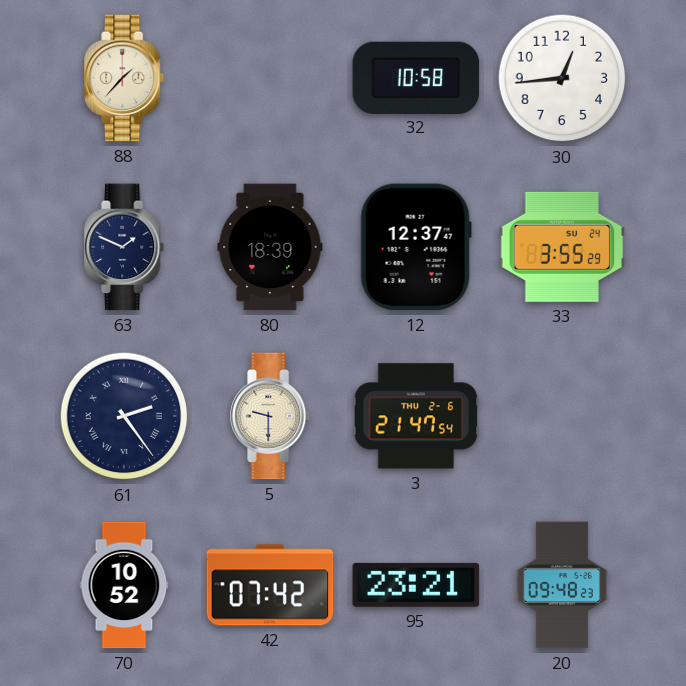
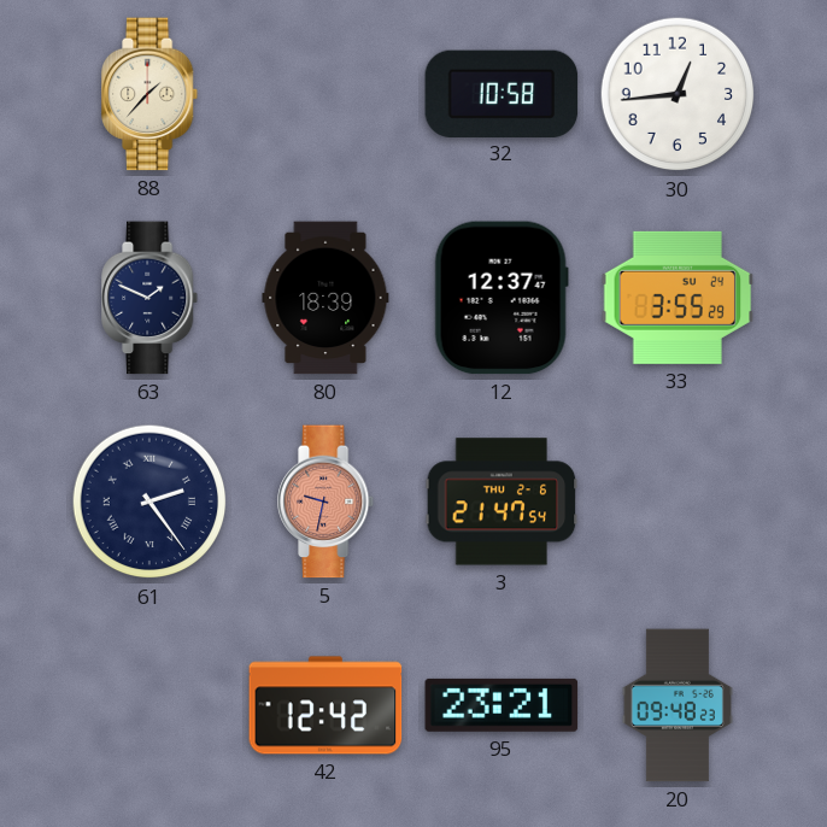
5: 9:30 -> 9:32 (327, 502)
5 dial: cream -> salmon (327, 502)
70: 10:52 -> none (124, 585)
42: 07:42 -> 12:42 (325, 705)
